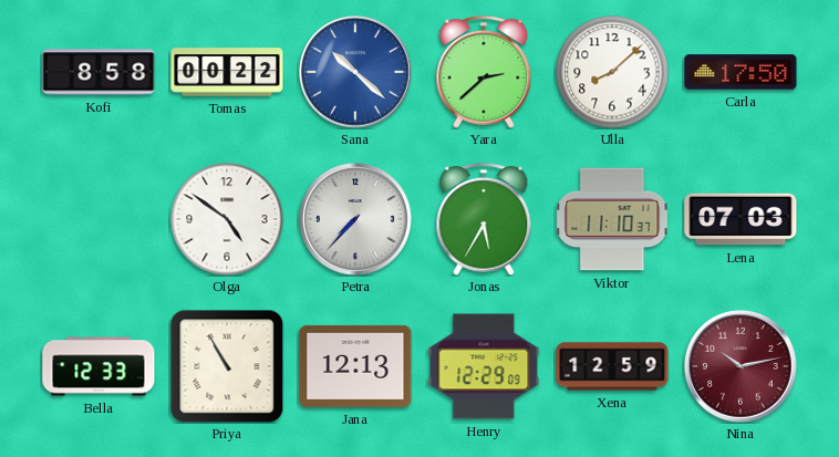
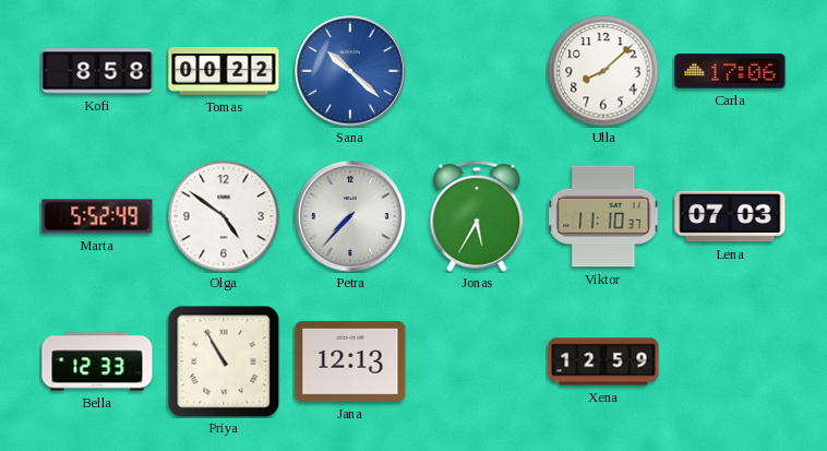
Yara: 2:38 -> none (484, 72)
Carla: 17:50 -> 17:06 (730, 71)
Marta: none -> 5:52 (97, 216)
Henry: 12:29 -> none (484, 366)
Nina: 10:13 -> none (740, 366)
